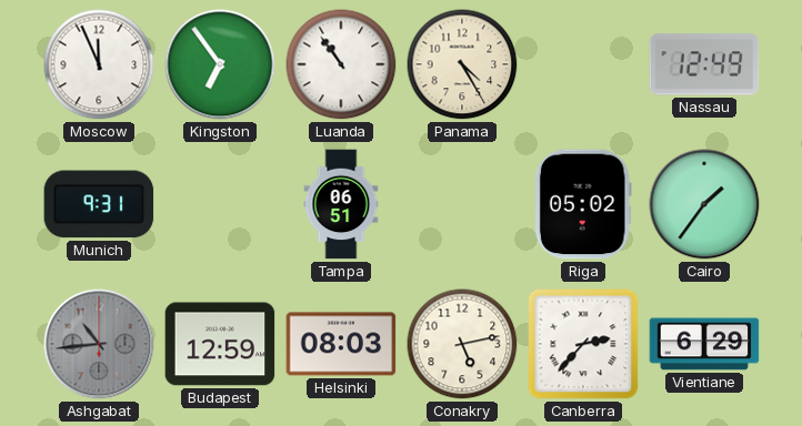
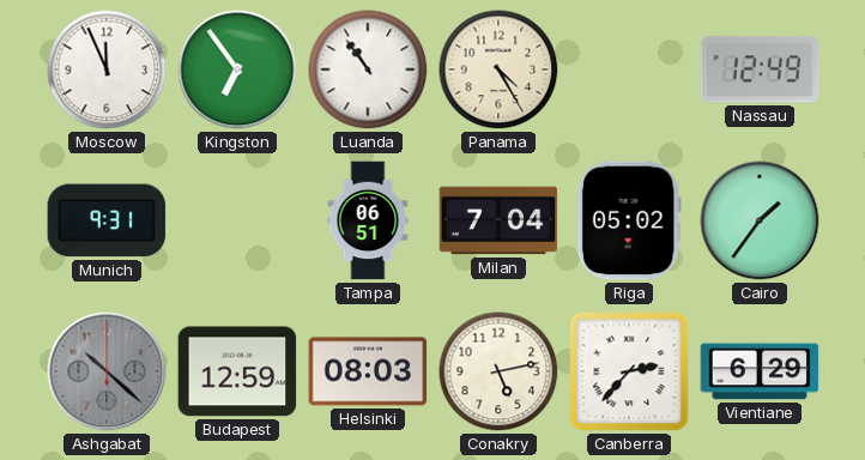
Milan: none -> 7:04 (498, 220)
Ashgabat: 10:44 -> 10:22 (107, 371)
